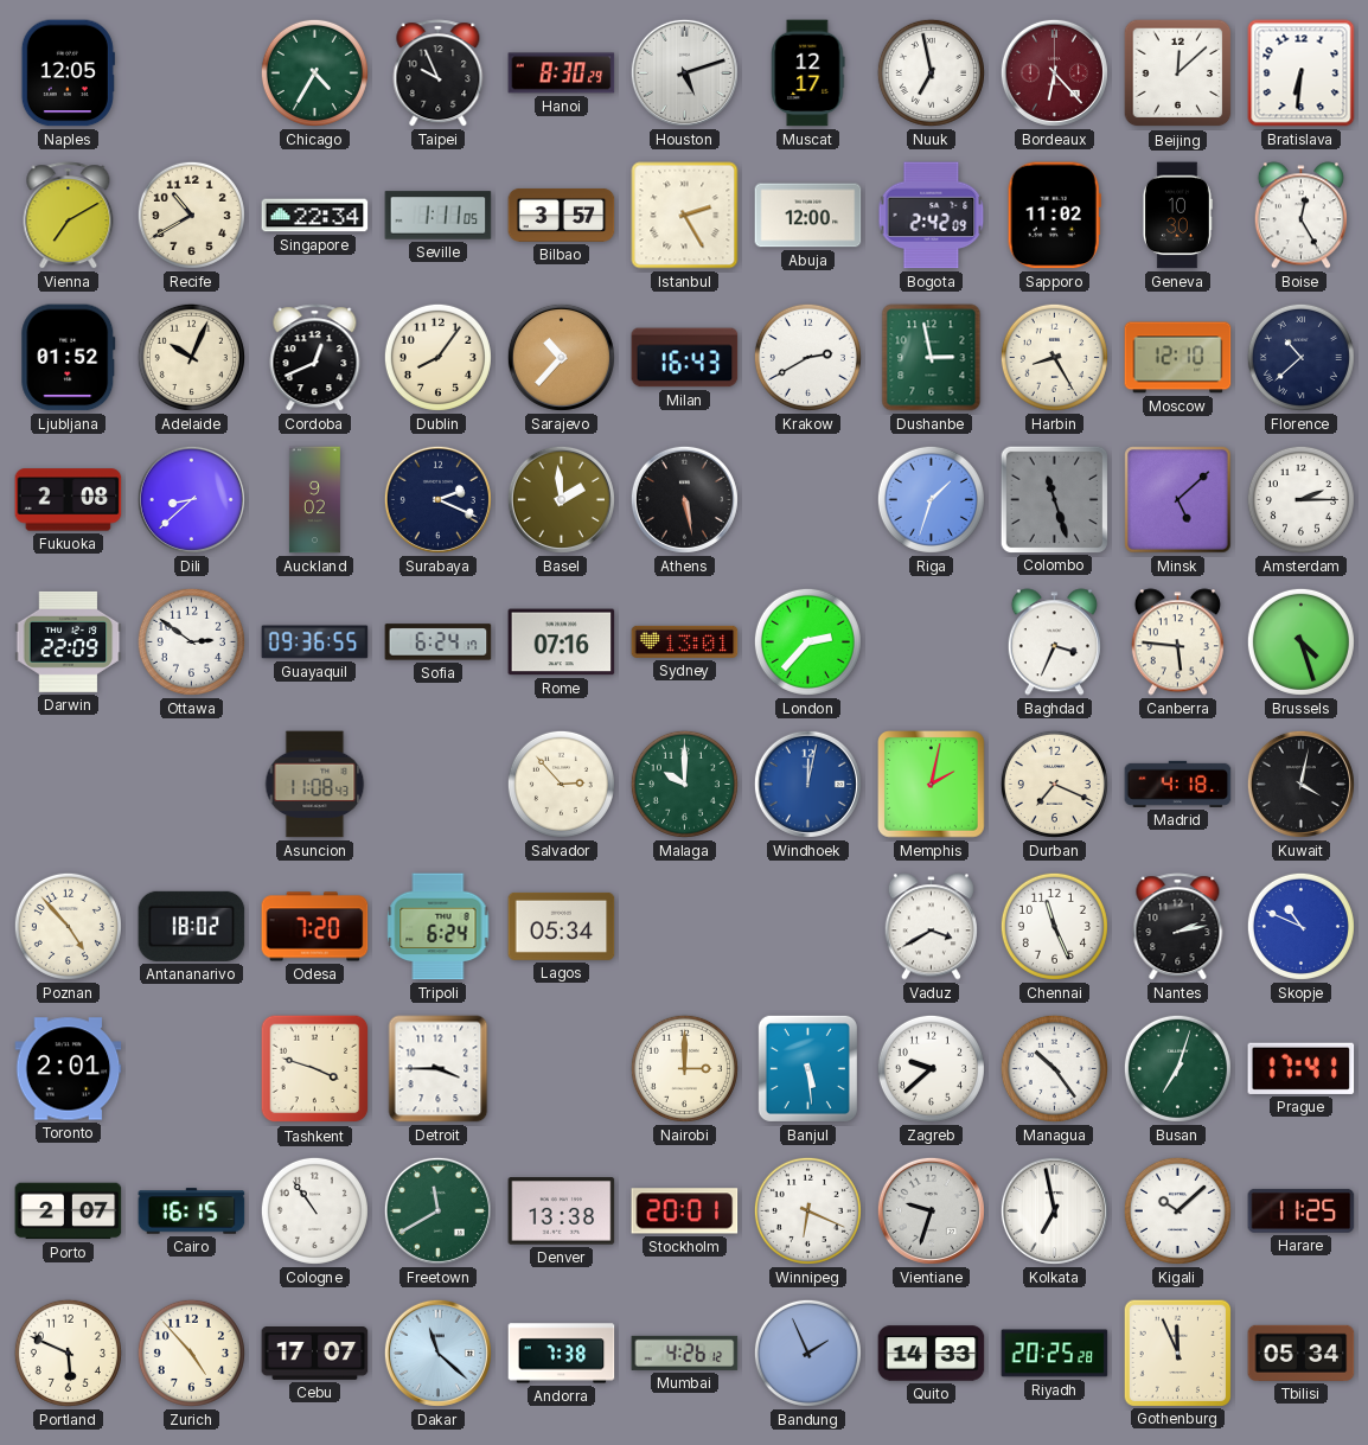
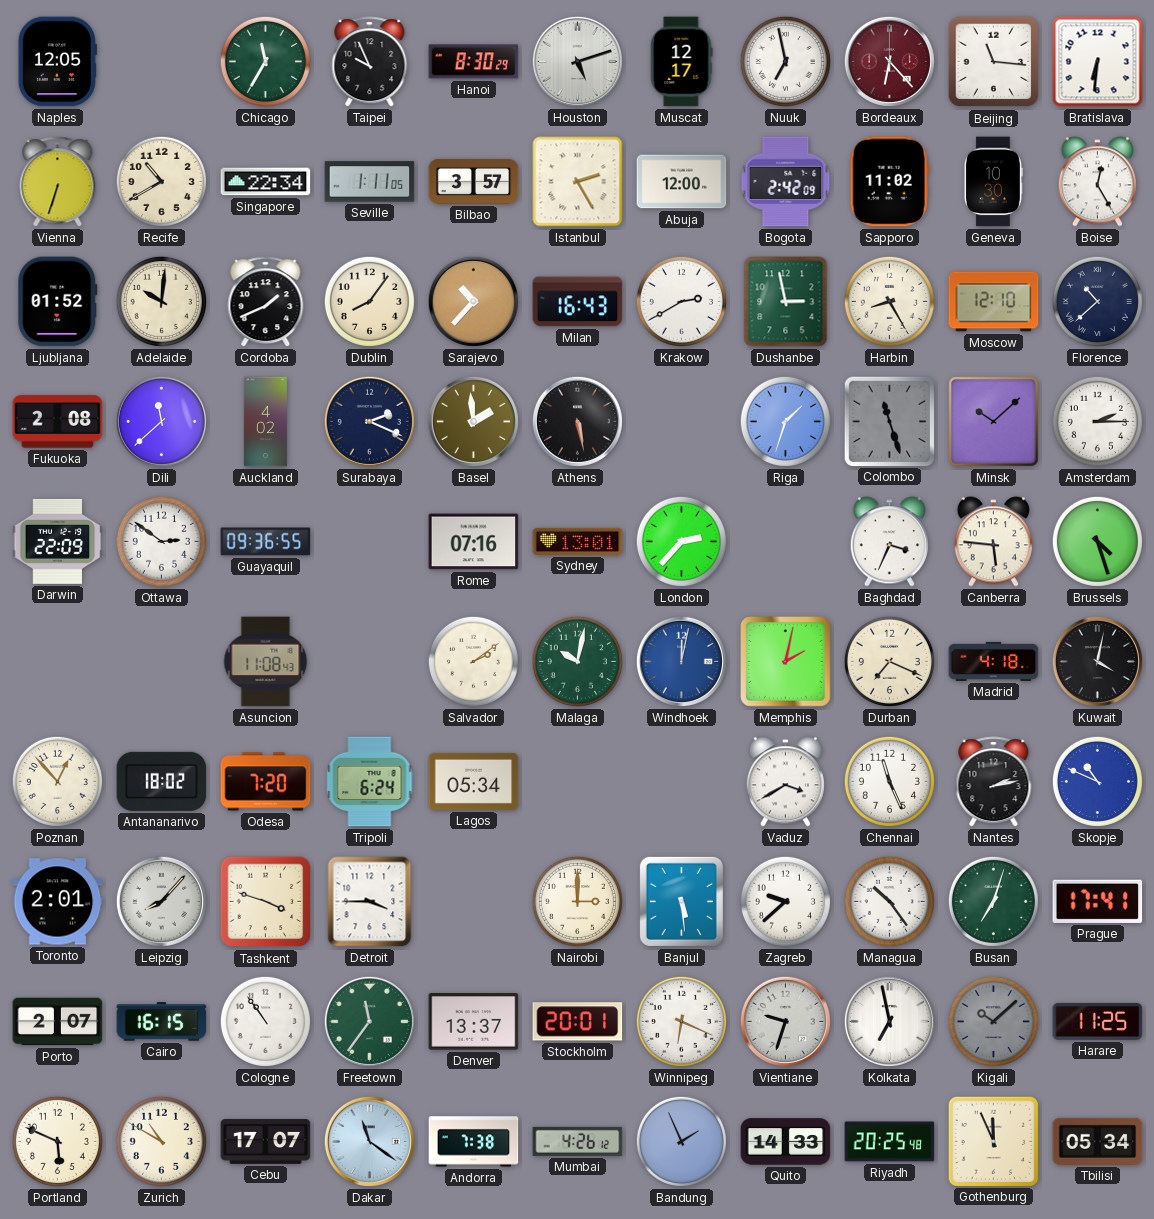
Chicago: 4:35 -> 11:35 (265, 61)
Beijing: 12:08 -> 11:16 (994, 62)
Vienna: 7:10 -> 6:33 (58, 182)
Adelaide: 10:04 -> 10:01 (161, 301)
Cordoba: 12:41 -> 1:41 (266, 302)
Dili: 8:38 -> 11:38 (161, 421)
Auckland: 9:02 -> 4:02 (265, 422)
Minsk: 5:08 -> 10:08 (994, 422)
Sofia: 6:24 -> none (439, 642)
Salvador: 2:53 -> 2:09 (473, 661)
Malaga: 10:00 -> 10:02 (577, 661)
Poznan: 4:53 -> 12:53 (57, 781)
Leipzig: none -> 8:07 (161, 901)
Freetown: 11:40 -> 11:36 (369, 1021)
Denver: 13:38 -> 13:37 (474, 1022)
Kigali dial: white -> grey (993, 1021)
Zurich: 4:53 -> 10:50 (161, 1141)
Dakar: 11:22 -> 11:21 (369, 1141)
Riyadh: 20:25:28 -> 20:25:48 (890, 1142)
